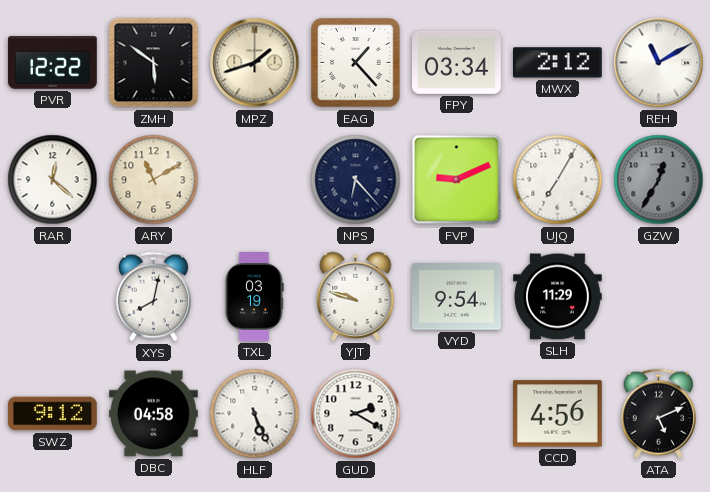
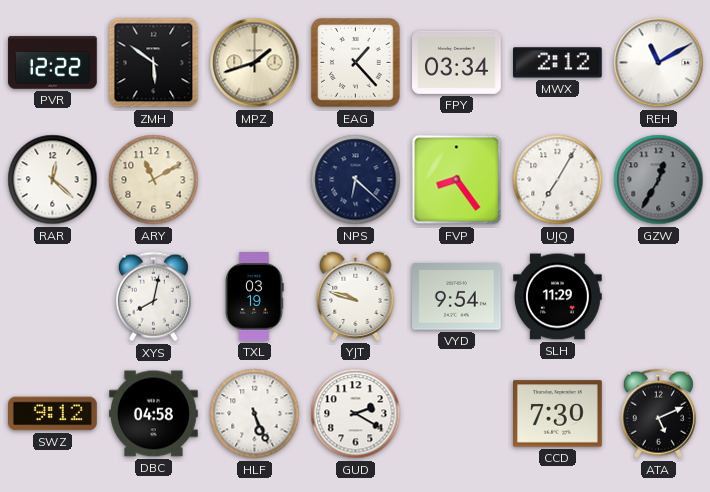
NPS: 6:23 -> 6:22 (356, 180)
FVP: 9:11 -> 8:24 (457, 180)
CCD: 4:56 -> 7:30 (558, 414)
